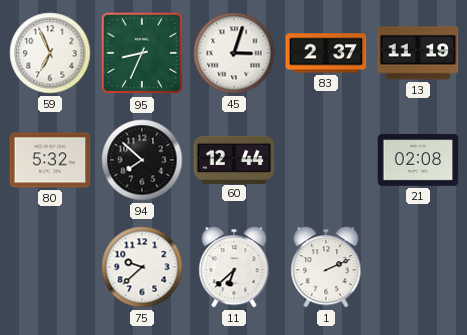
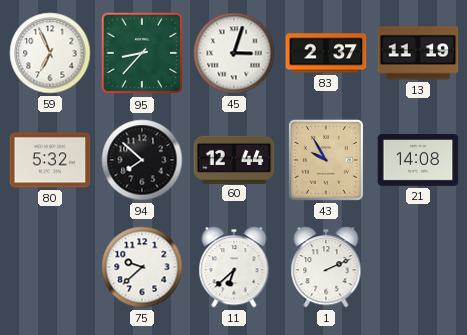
95: 8:34 -> 8:37 (142, 53)
43: none -> 9:55 (326, 160)
21: 02:08 -> 14:08 (418, 160)
